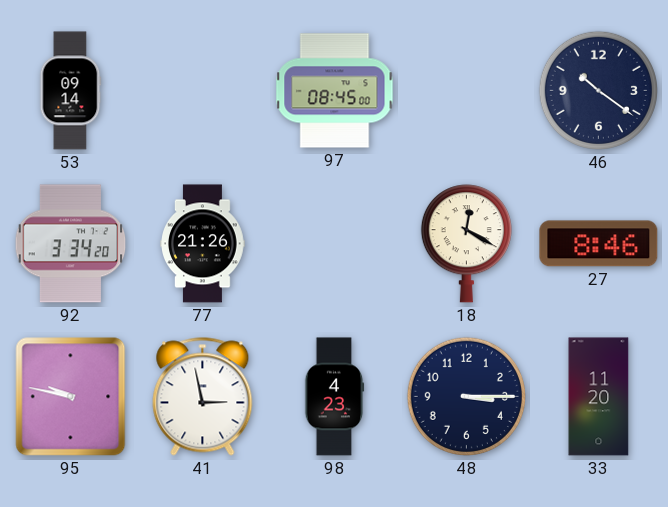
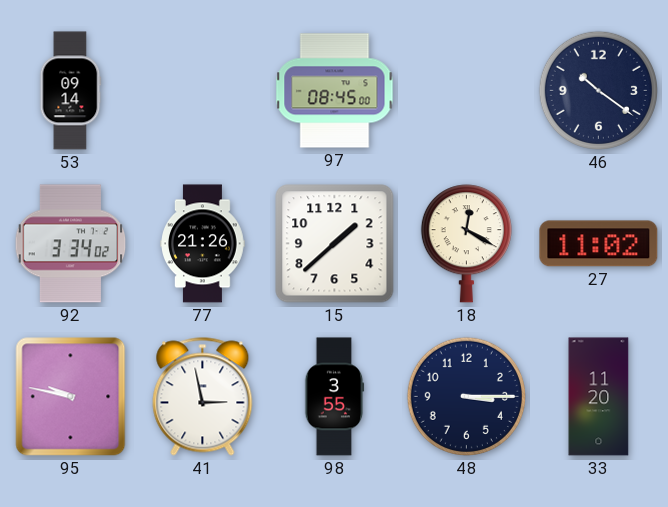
92: 3:34:20 -> 3:34:02 (71, 244)
15: none -> 1:38 (335, 244)
27: 8:46 -> 11:02 (599, 244)
98: 4:23 -> 3:55 (334, 397)
